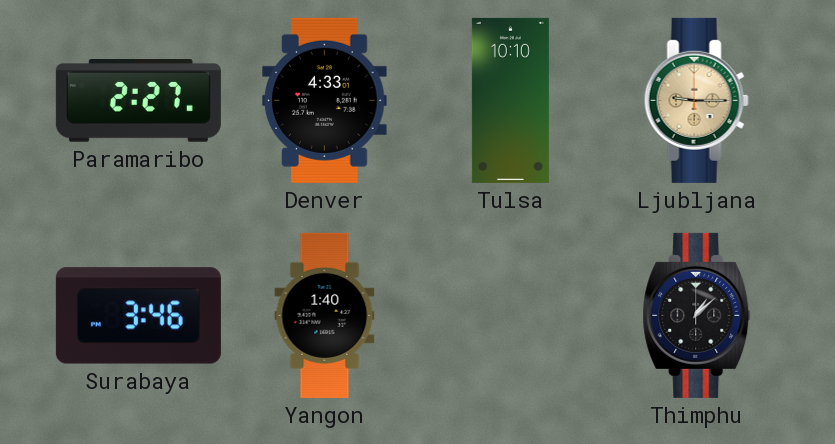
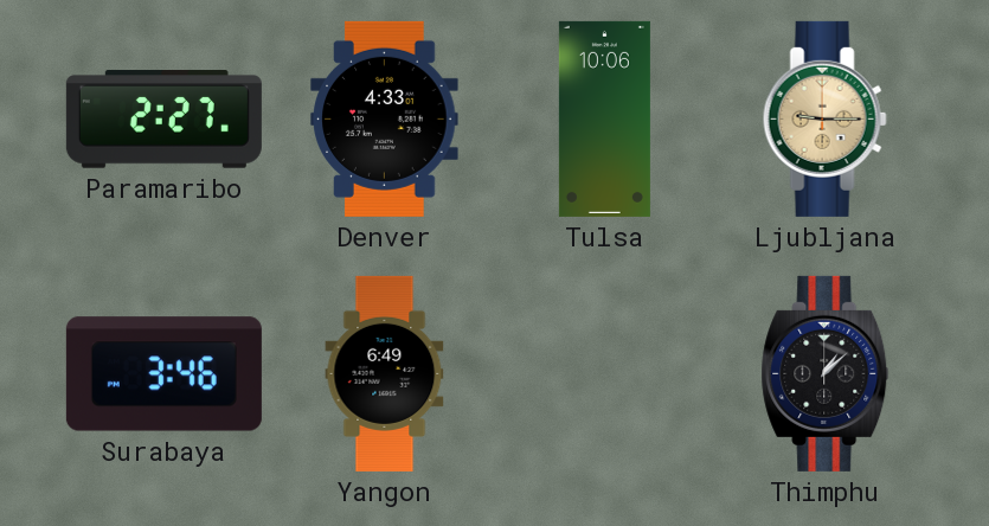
Tulsa: 10:10 -> 10:06 (604, 118)
Yangon: 1:40 -> 6:49 (385, 373)
